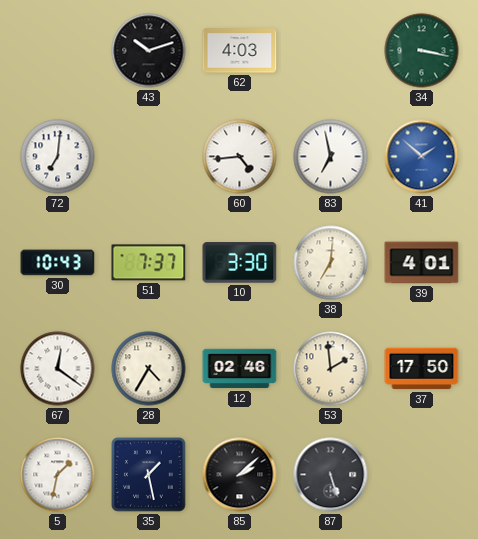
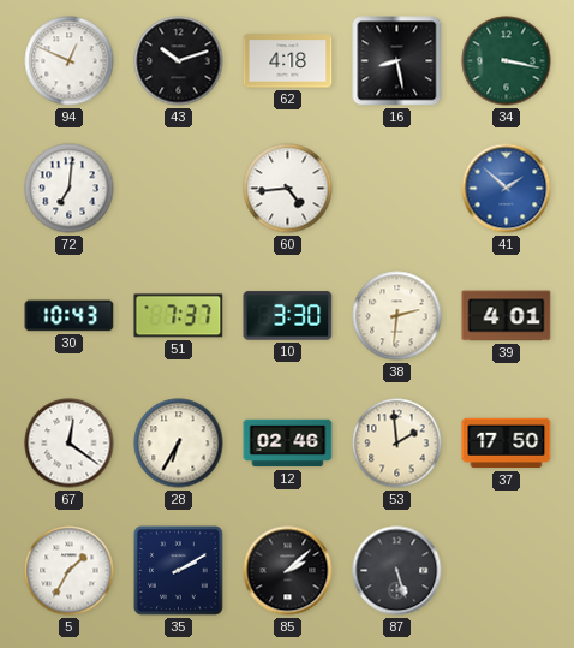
94: none -> 12:49 (70, 61)
62: 4:03 -> 4:18 (288, 61)
16: none -> 8:28 (397, 61)
83: 6:58 -> none (331, 157)
38: 7:01 -> 2:31 (397, 316)
28: 4:35 -> 6:35 (179, 444)
5: 1:32 -> 1:35 (70, 571)
35: 1:28 -> 2:10 (179, 571)
